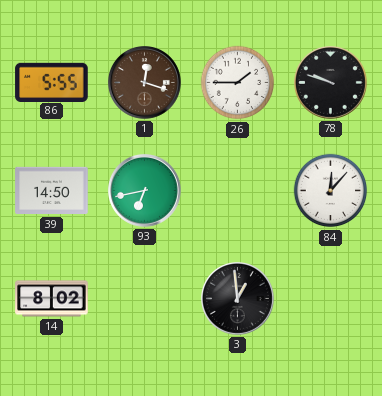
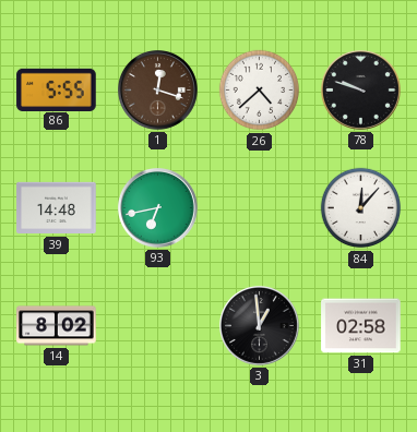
26: 1:45 -> 4:38 (260, 91)
39: 14:50 -> 14:48 (57, 208)
31: none -> 02:58 (361, 326)
